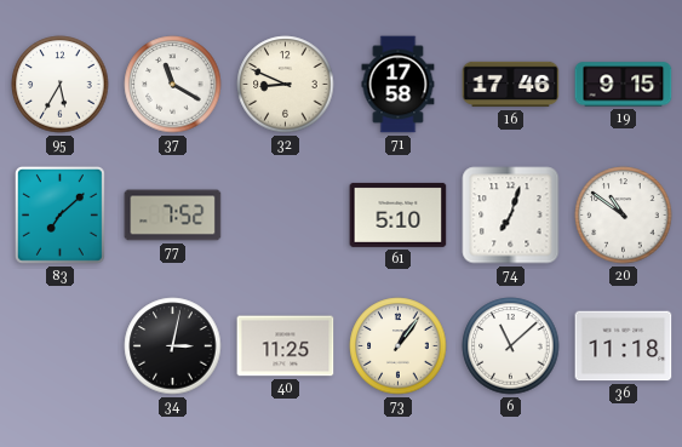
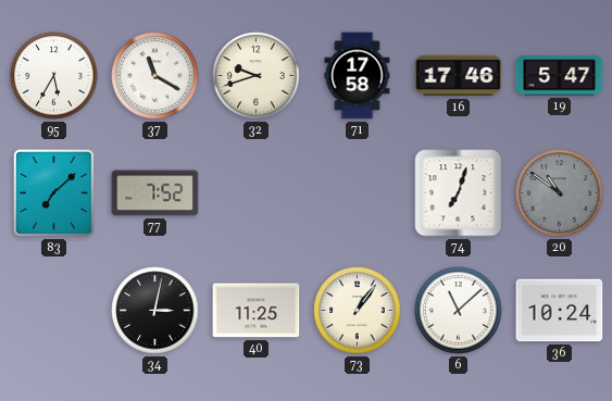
32: 8:49 -> 9:42 (257, 76)
19: 9:15 -> 5:47 (560, 76)
61: 5:10 -> none (399, 214)
20 dial: white -> grey (560, 193)
36: 11:18 -> 10:24 (560, 311)
